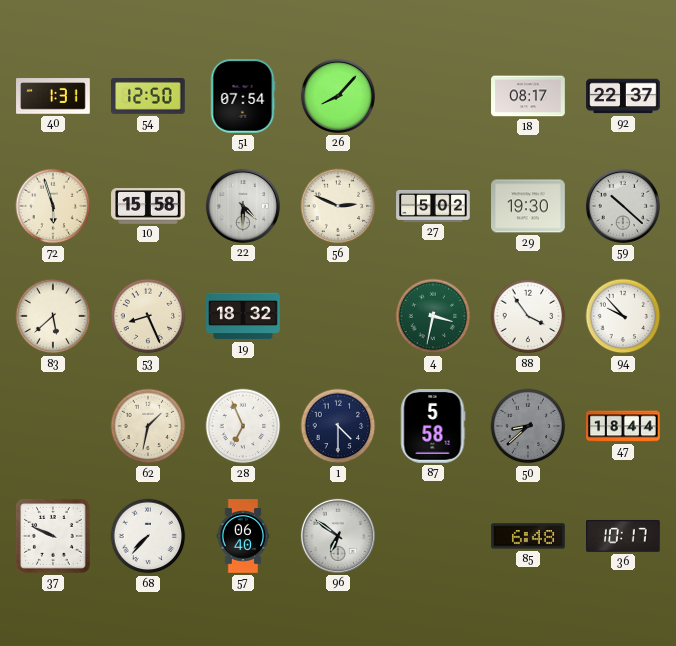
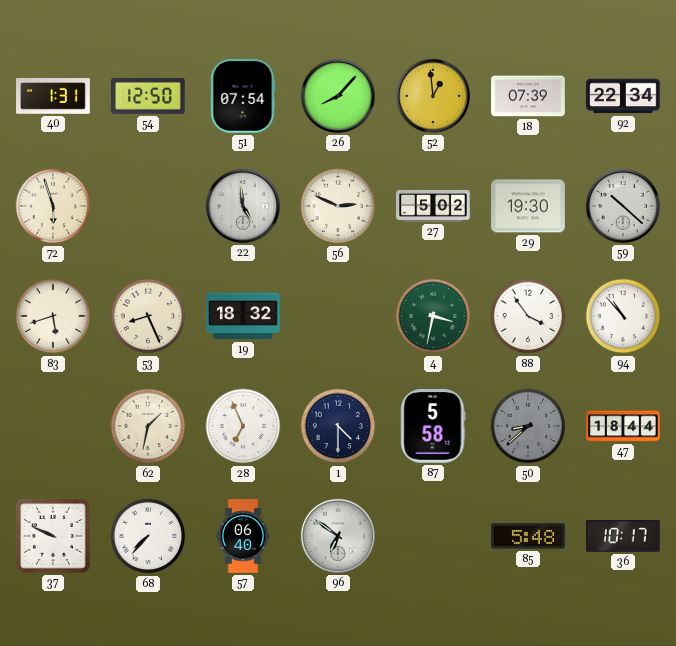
52: none -> 12:59 (433, 96)
18: 08:17 -> 07:39 (528, 96)
92: 22:37 -> 22:34 (623, 96)
10: 15:58 -> none (148, 206)
22: 4:30 -> 4:59 (243, 206)
83: 5:38 -> 5:42 (53, 316)
94: 9:53 -> 10:53 (623, 316)
85: 6:48 -> 5:48 (528, 536)
